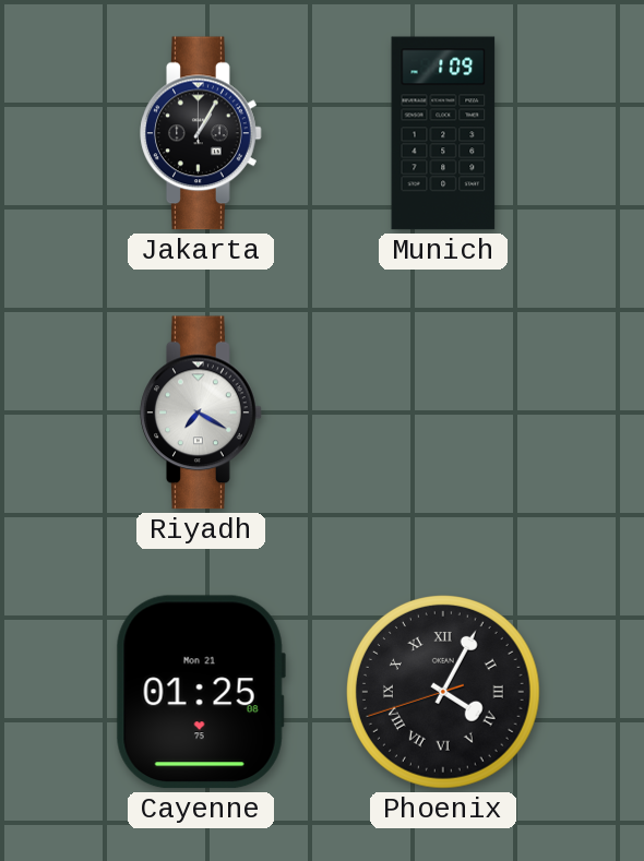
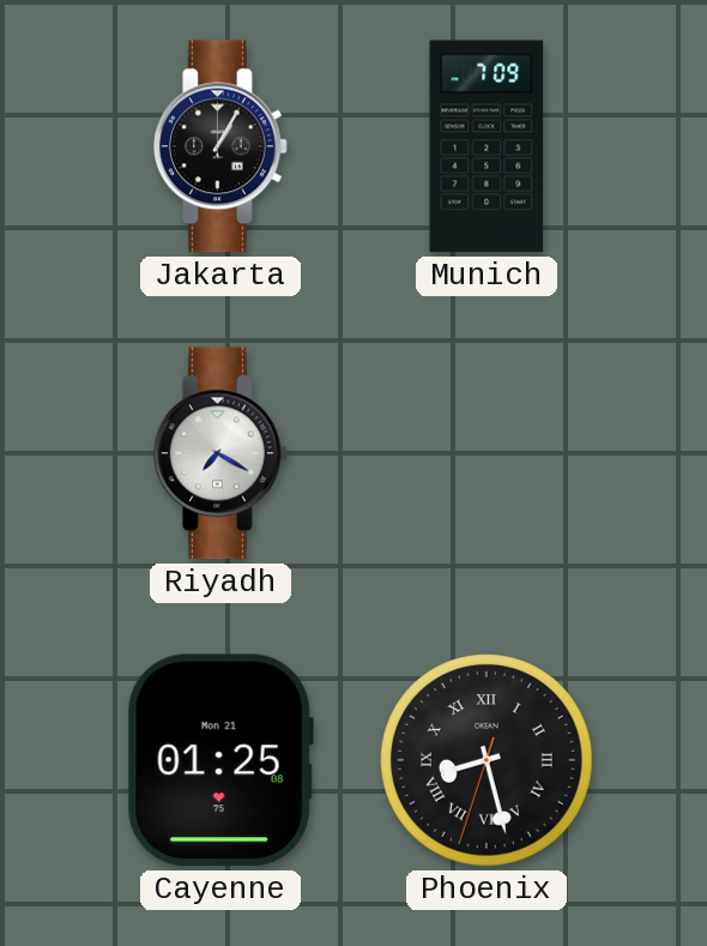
Munich: 1:09 -> 7:09 (487, 146)
Phoenix: 4:04 -> 8:27 (488, 761)
